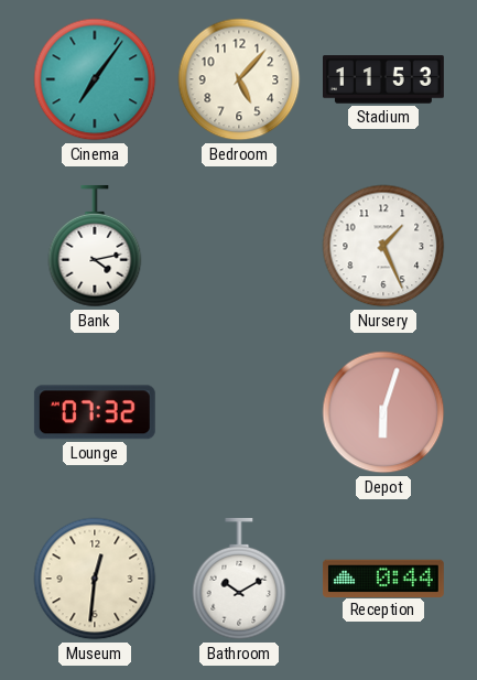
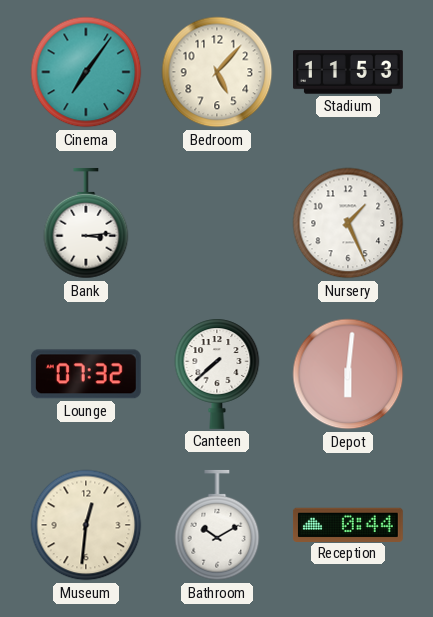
Bank: 4:13 -> 3:14 (86, 223)
Canteen: none -> 7:38 (217, 374)
Depot: 6:03 -> 6:01 (348, 374)
